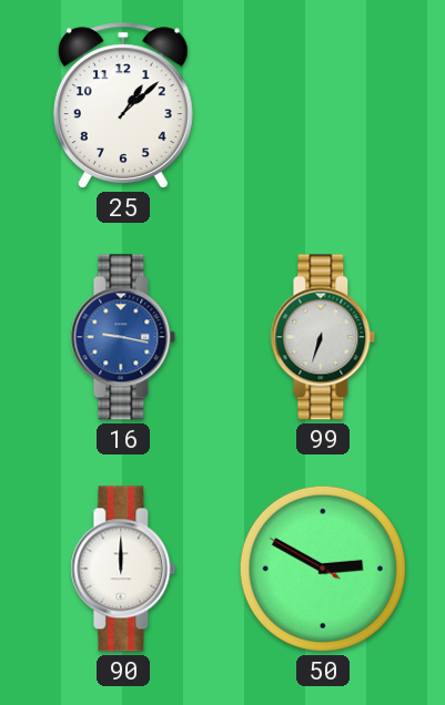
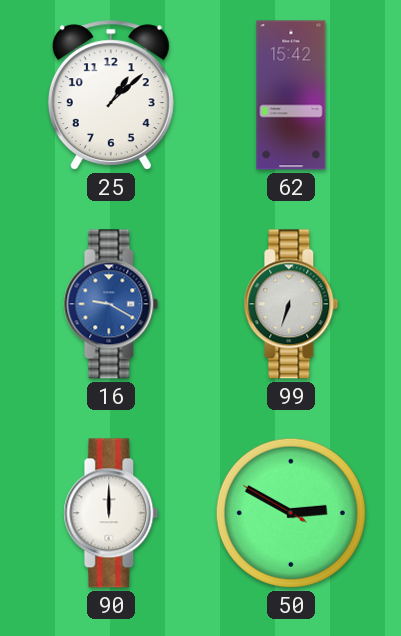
62: none -> 15:42 (291, 95)
16: 9:17 -> 9:20 (111, 304)
